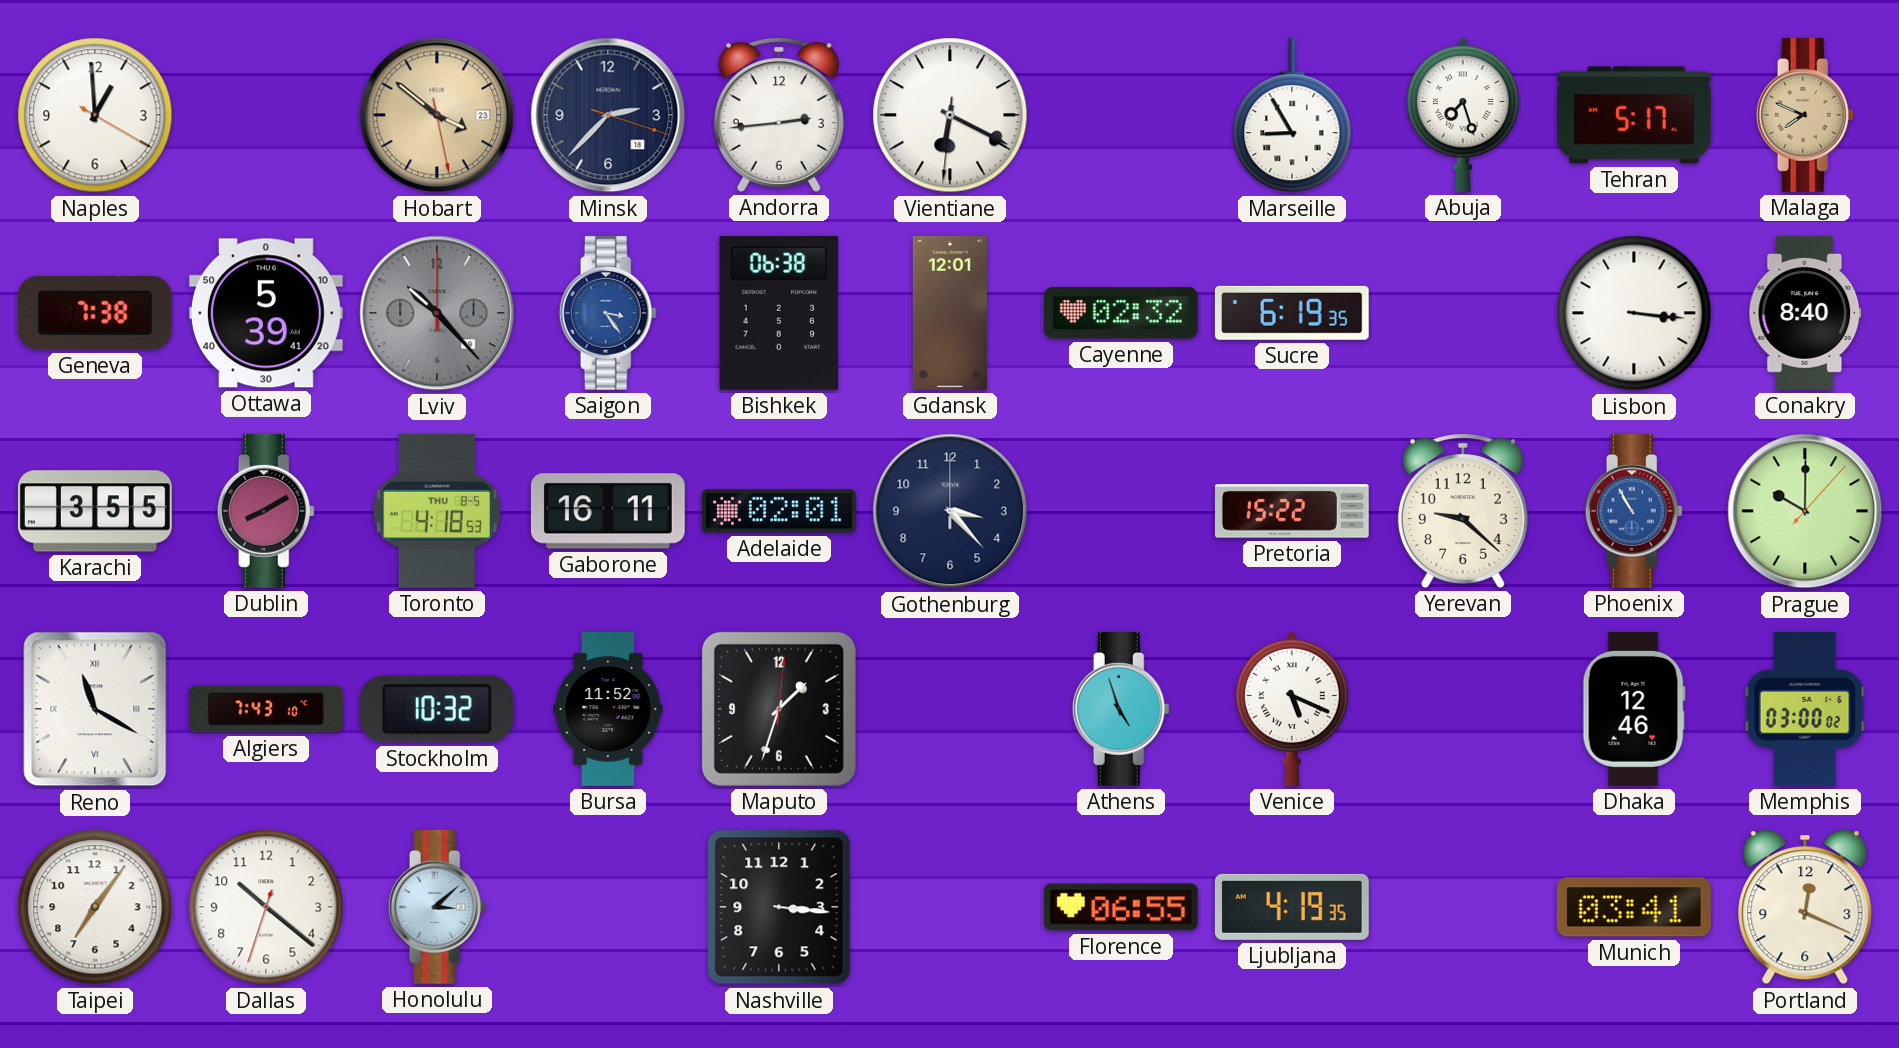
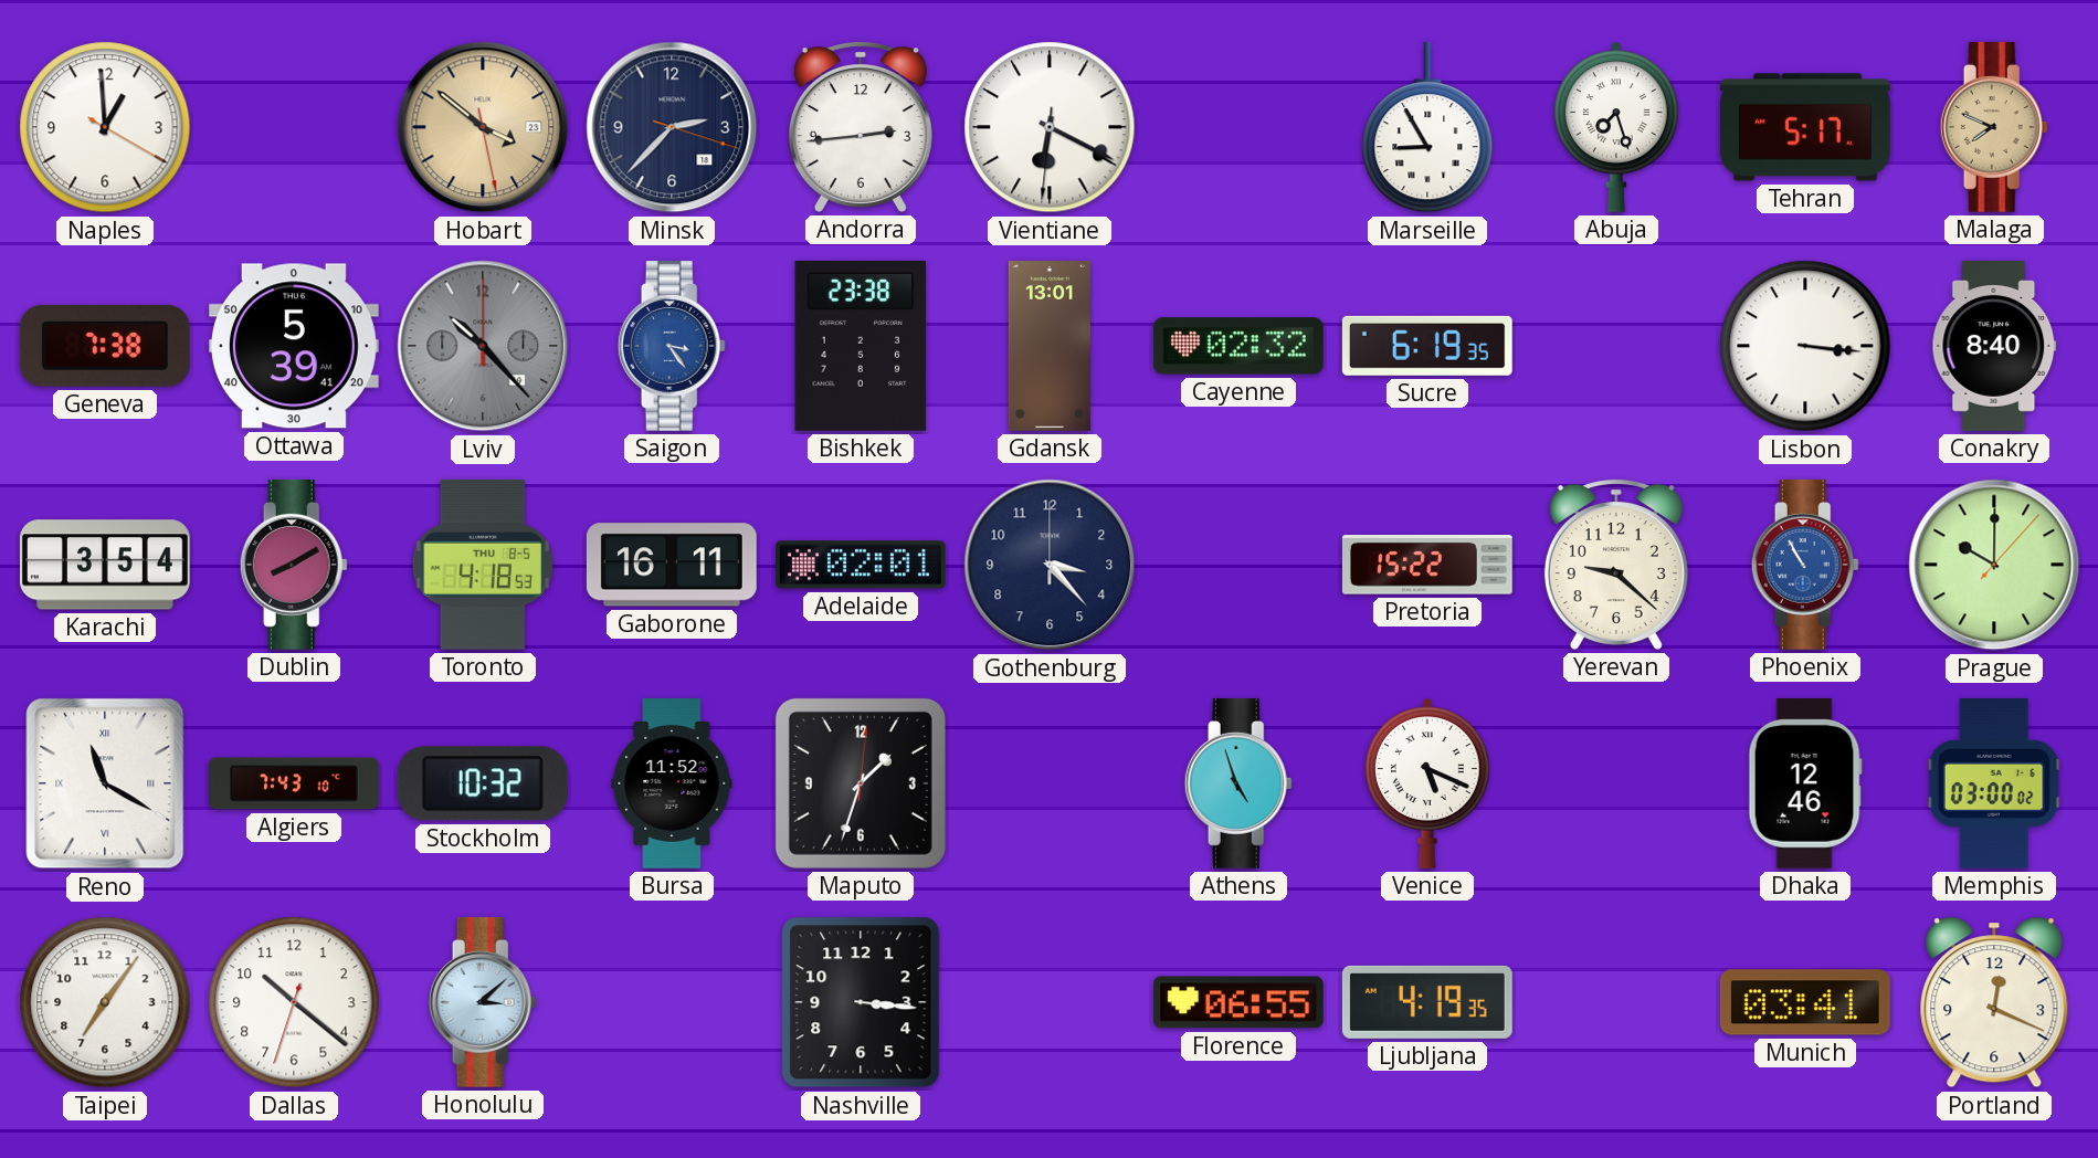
Bishkek: 06:38 -> 23:38 (861, 346)
Gdansk: 12:01 -> 13:01 (1050, 347)
Karachi: 3:55 -> 3:54 (105, 565)
